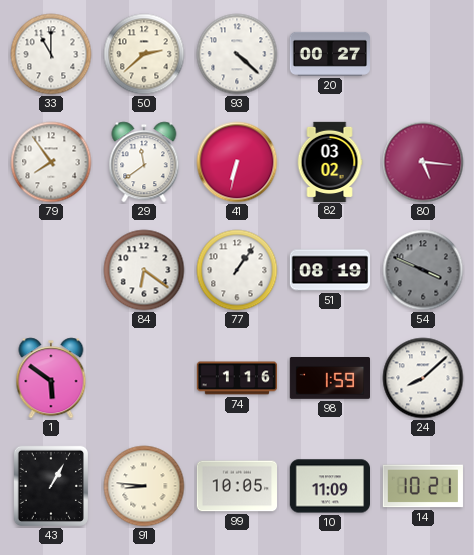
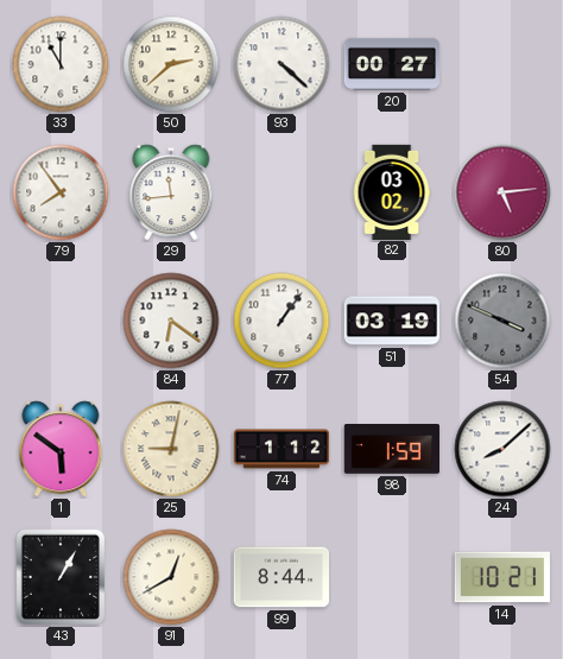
29: 11:39 -> 11:44 (171, 192)
41: 6:32 -> none (237, 162)
80: 5:16 -> 5:14 (502, 192)
51: 08:19 -> 03:19 (391, 321)
25: none -> 9:02 (171, 449)
74: 1:16 -> 1:12 (281, 449)
91: 8:46 -> 12:40 (171, 577)
99: 10:05 -> 8:44 (280, 577)
10: 11:09 -> none (329, 486)
